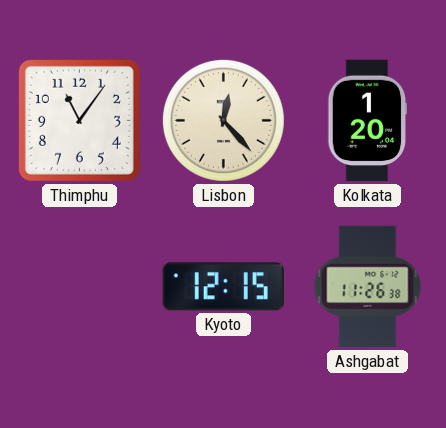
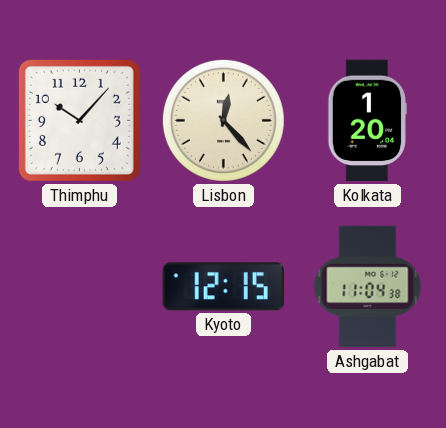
Thimphu: 11:06 -> 10:07 (79, 120)
Ashgabat: 11:26 -> 11:04 (368, 287)
